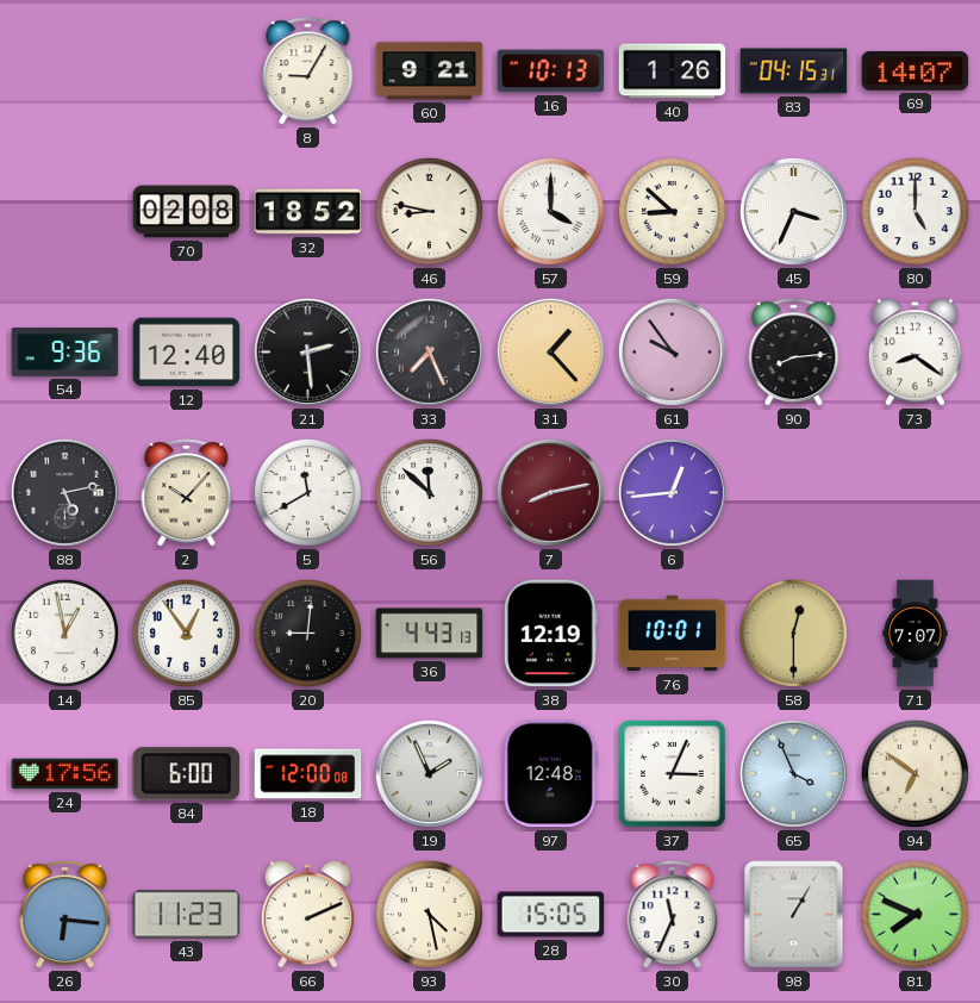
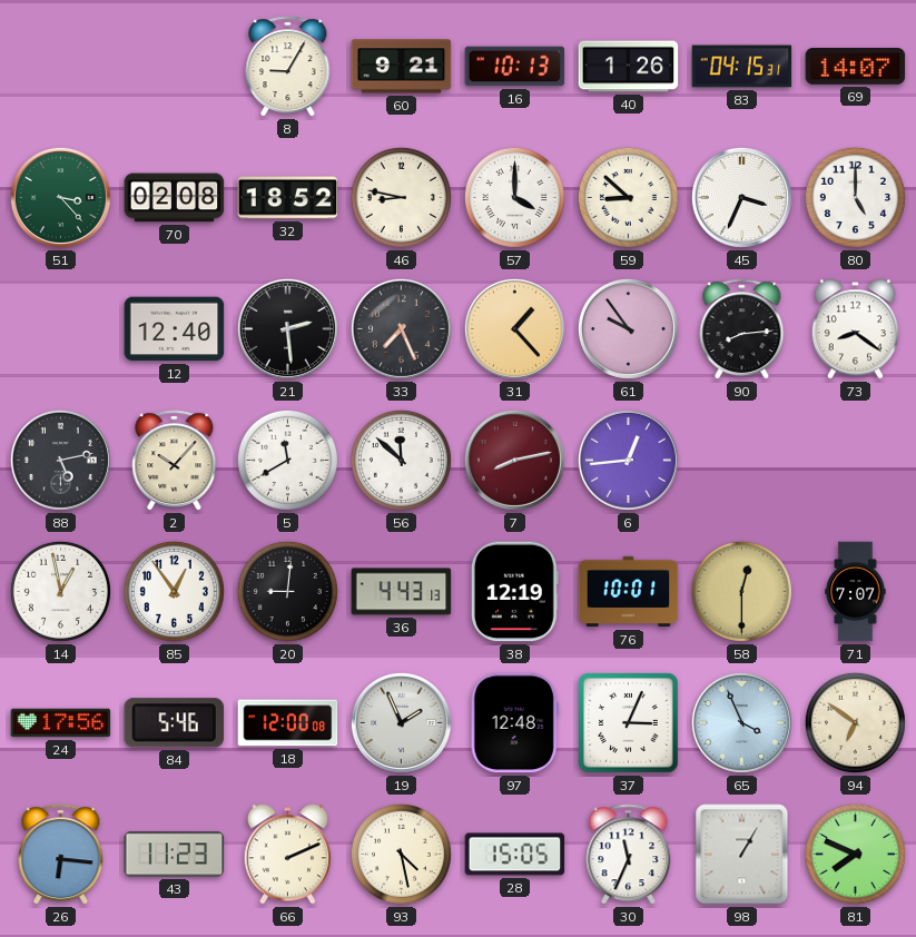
51: none -> 3:23 (60, 197)
54: 9:36 -> none (65, 351)
84: 6:00 -> 5:46 (175, 723)
